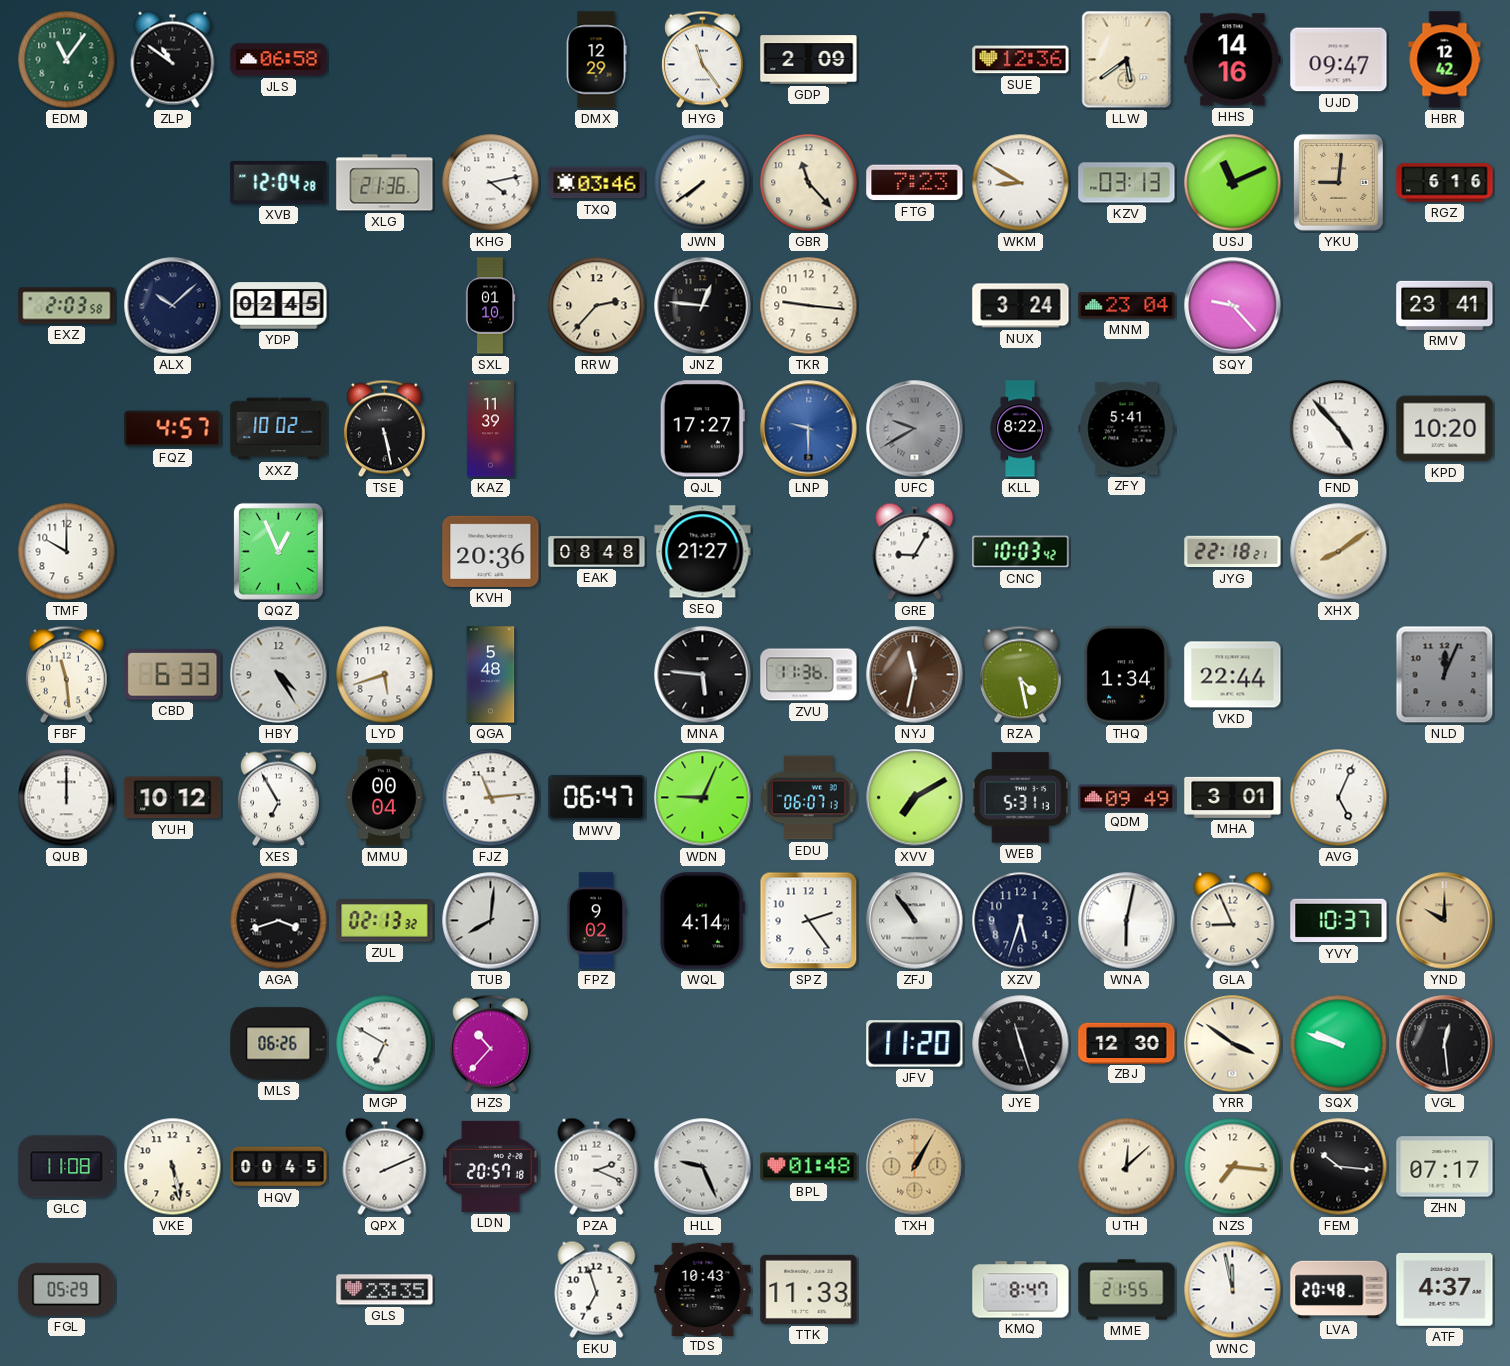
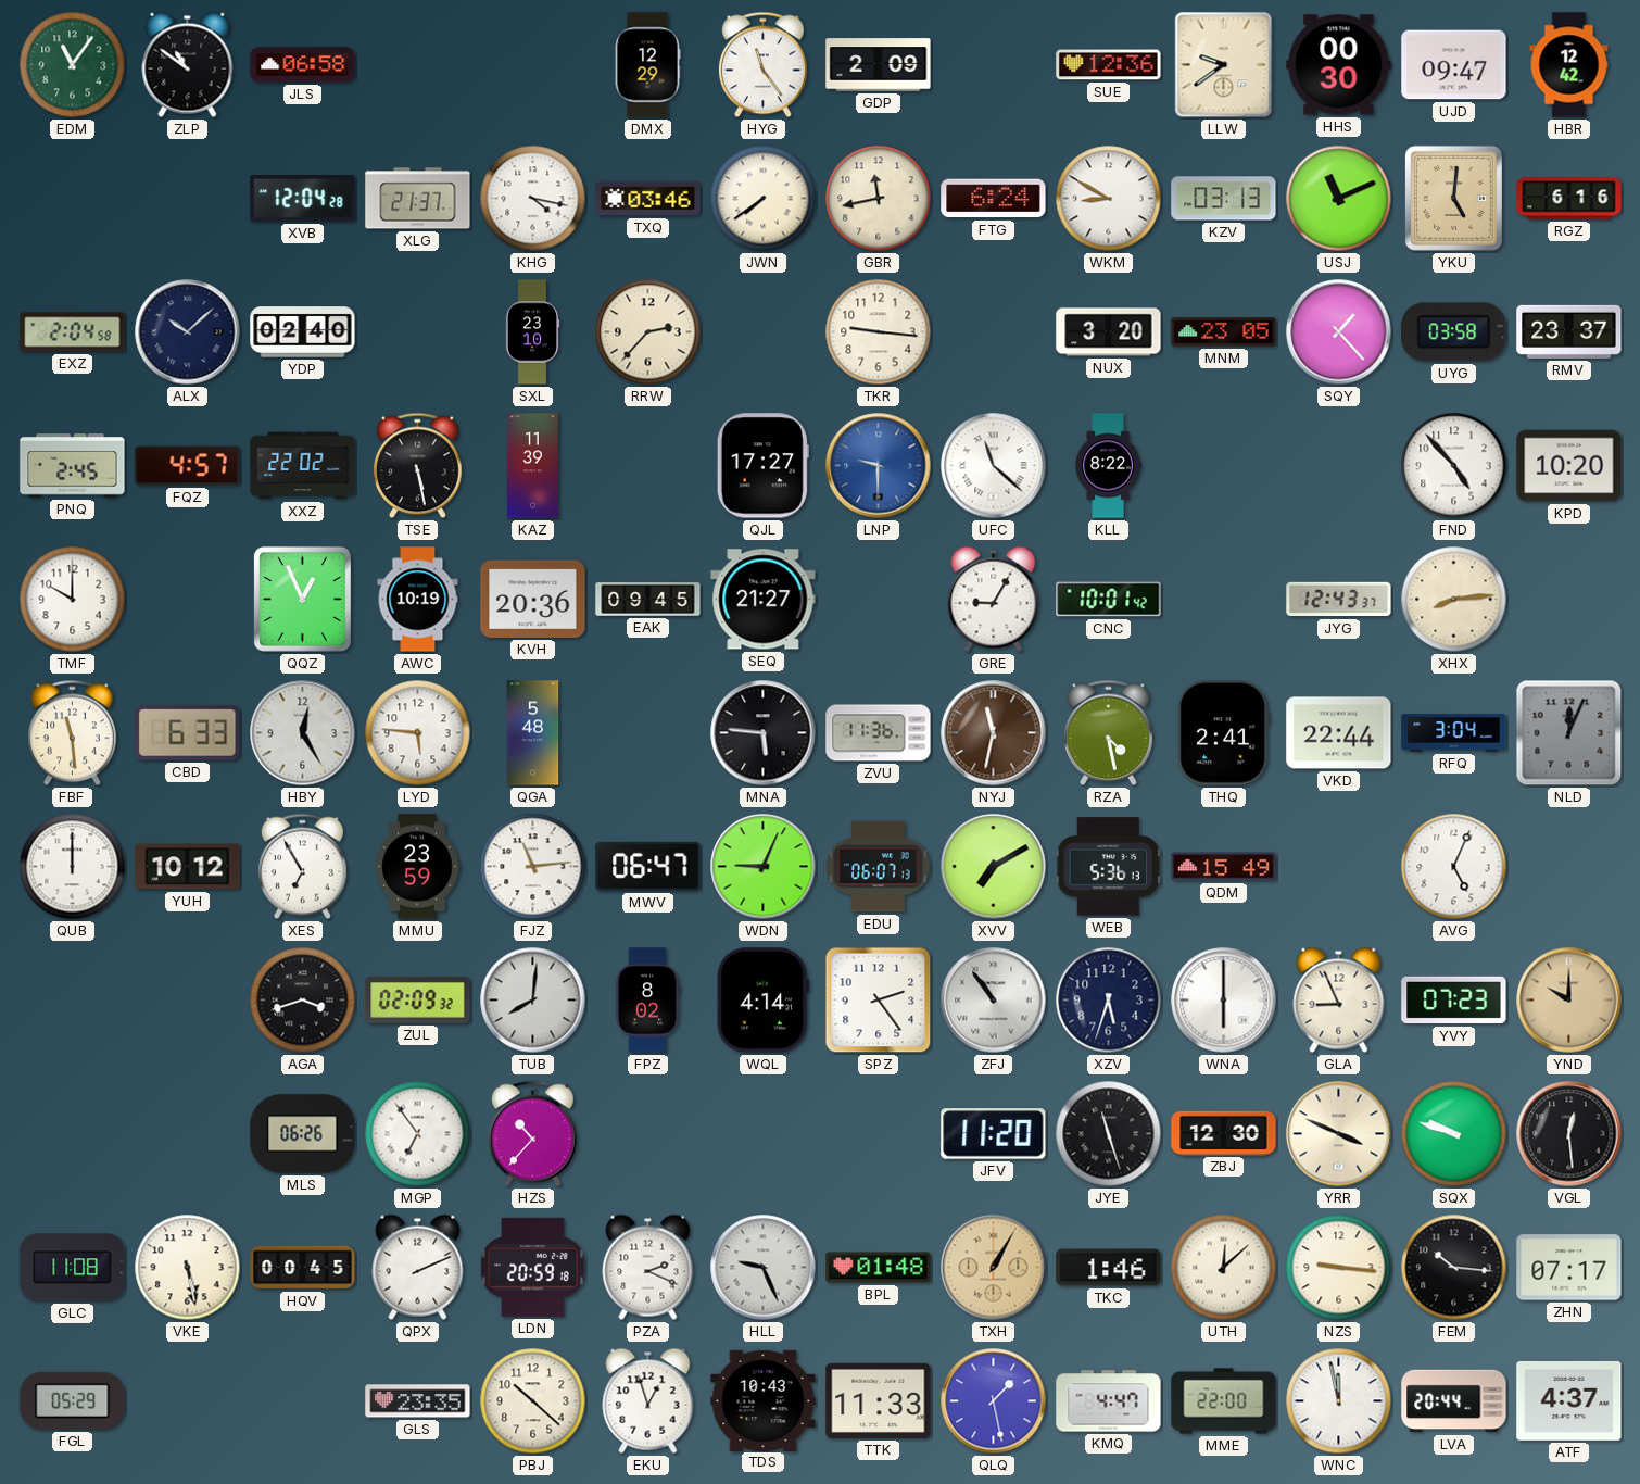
LLW: 5:39 -> 9:39 (1224, 65)
HHS: 14:16 -> 00:30 (1339, 65)
XLG: 21:36 -> 21:37 (418, 199)
KHG: 4:13 -> 4:17 (533, 199)
GBR: 11:23 -> 11:43 (879, 199)
FTG: 7:23 -> 6:24 (994, 199)
YKU: 9:01 -> 5:01 (1453, 198)
EXZ: 2:03 -> 2:04 (73, 332)
YDP: 02:45 -> 02:40 (303, 332)
SXL: 01:10 -> 23:10 (532, 332)
JNZ: 12:46 -> none (703, 306)
NUX: 3:24 -> 3:20 (1109, 332)
MNM: 23:04 -> 23:05 (1224, 332)
SQY: 9:23 -> 1:23 (1339, 332)
UYG: none -> 03:58 (1454, 332)
RMV: 23:41 -> 23:37 (1569, 331)
PNQ: none -> 2:45 (73, 466)
XXZ: 10:02 -> 22:02 (303, 466)
UFC: 9:40 -> 11:22 (994, 466)
UFC dial: grey -> white (994, 466)
ZFY: 5:41 -> none (1127, 429)
AWC: none -> 10:19 (418, 600)
EAK: 08:48 -> 09:45 (648, 600)
CNC: 10:03 -> 10:01 (1109, 600)
JYG: 22:18 -> 12:43 (1339, 600)
XHX: 8:09 -> 8:14 (1454, 600)
HBY: 4:25 -> 12:25 (303, 733)
LYD: 5:42 -> 5:46 (418, 733)
THQ: 1:34 -> 2:41 (1223, 733)
RFQ: none -> 3:04 (1454, 733)
MMU: 00:04 -> 23:59 (417, 867)
WEB: 5:31 -> 5:36 (1108, 867)
QDM: 09:49 -> 15:49 (1224, 867)
MHA: 3:01 -> none (1233, 797)
ZUL: 02:13 -> 02:09 (418, 1001)
FPZ: 9:02 -> 8:02 (647, 1001)
WNA: 6:02 -> 6:00 (1224, 1001)
YVY: 10:37 -> 07:23 (1454, 1001)
MGP: 6:50 -> 6:54 (418, 1134)
YRR: 3:51 -> 3:49 (1339, 1134)
LDN: 20:57 -> 20:59 (532, 1267)
TKC: none -> 1:46 (1109, 1268)
NZS: 7:16 -> 9:16 (1339, 1268)
PBJ: none -> 10:22 (533, 1401)
EKU: 6:57 -> 12:57 (648, 1400)
QLQ: none -> 1:28 (994, 1401)
KMQ: 8:47 -> 4:47 (1109, 1401)
MME: 21:55 -> 22:00 (1224, 1401)
LVA: 20:48 -> 20:44 (1454, 1401)
